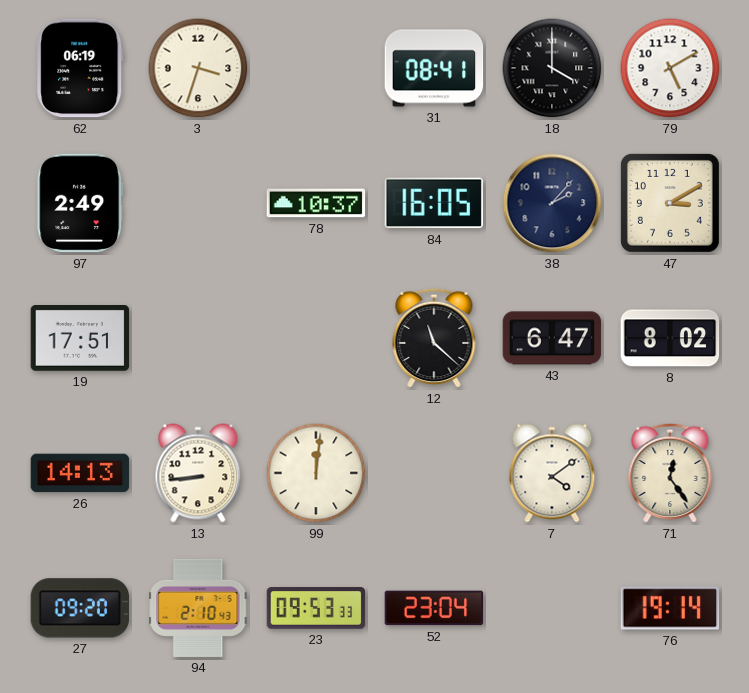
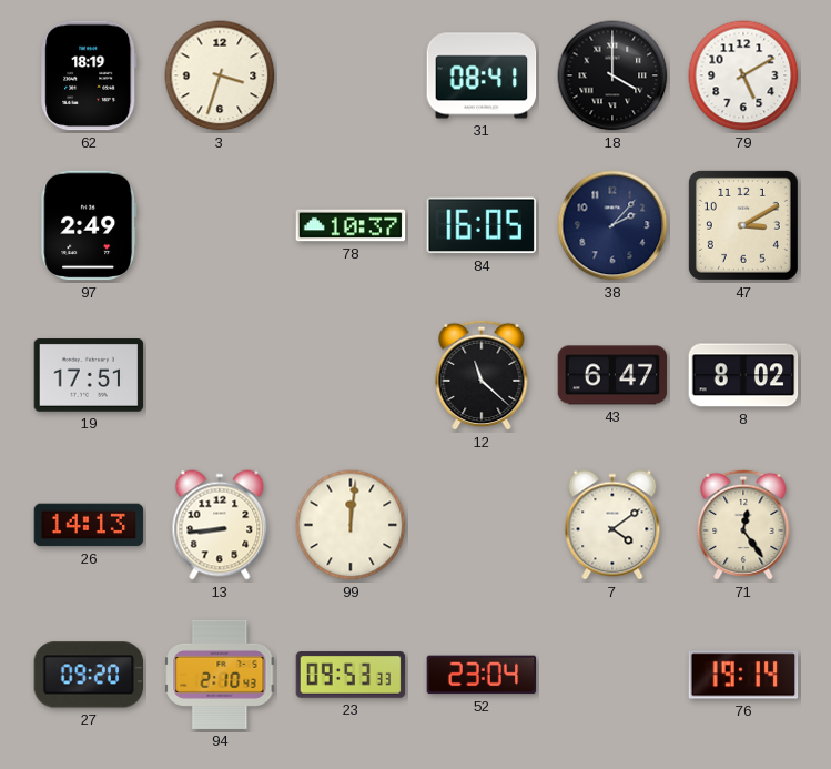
62: 06:19 -> 18:19 (89, 75)
